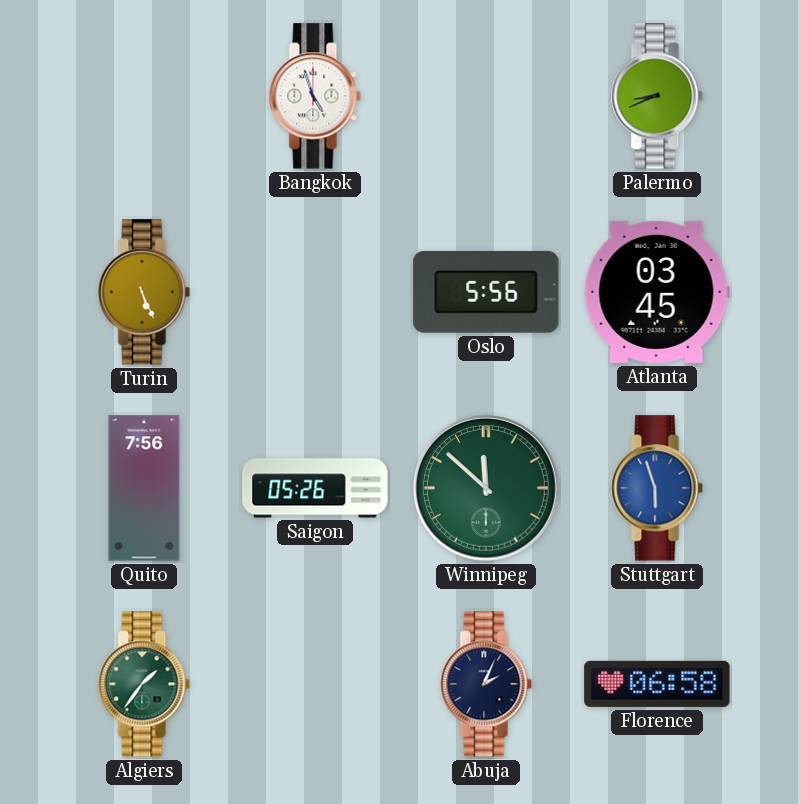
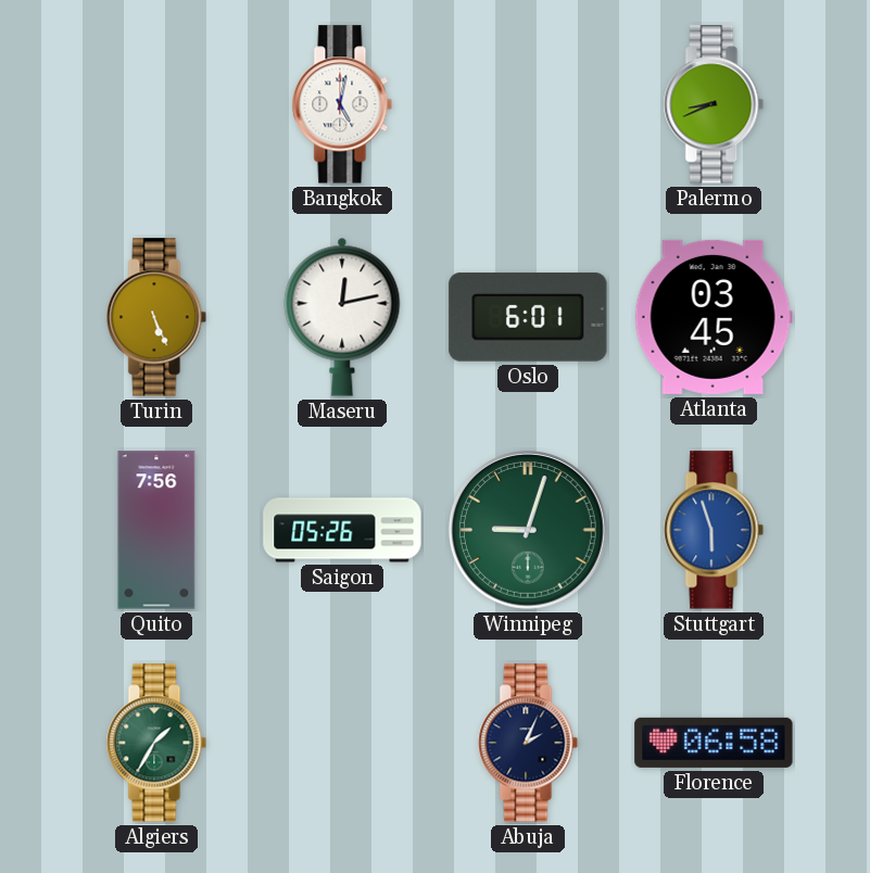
Bangkok: 4:57 -> 5:02 (342, 104)
Maseru: none -> 12:13 (342, 317)
Oslo: 5:56 -> 6:01 (528, 317)
Winnipeg: 11:52 -> 9:03 (529, 531)
Algiers: 1:36 -> 1:35 (156, 743)
